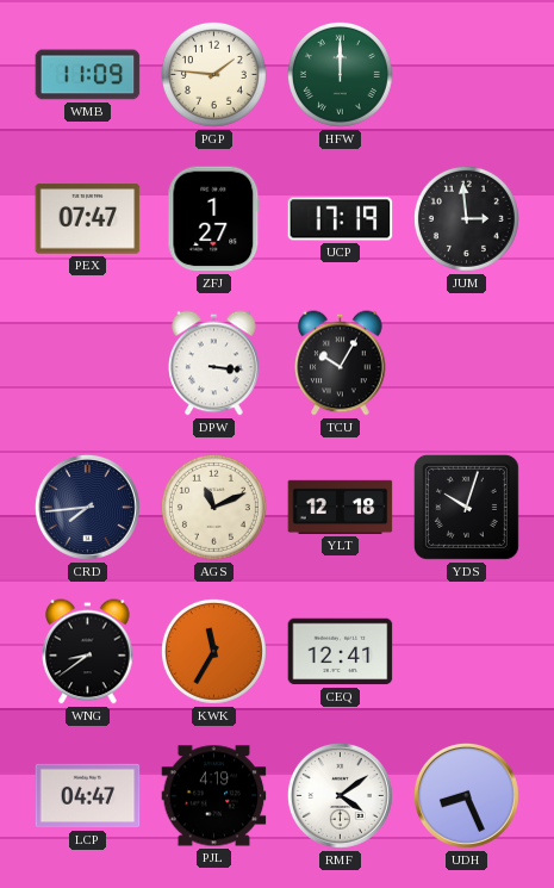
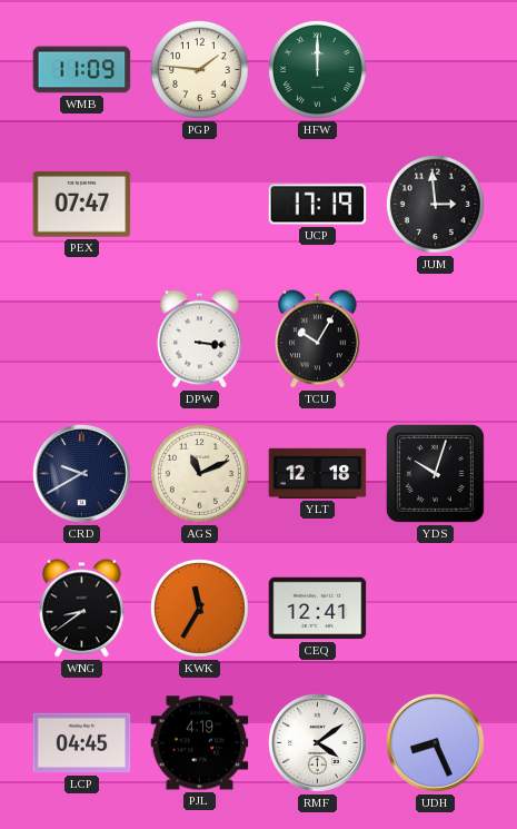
ZFJ: 1:27 -> none (214, 219)
CRD: 7:44 -> 9:40 (81, 473)
LCP: 04:47 -> 04:45 (82, 743)
